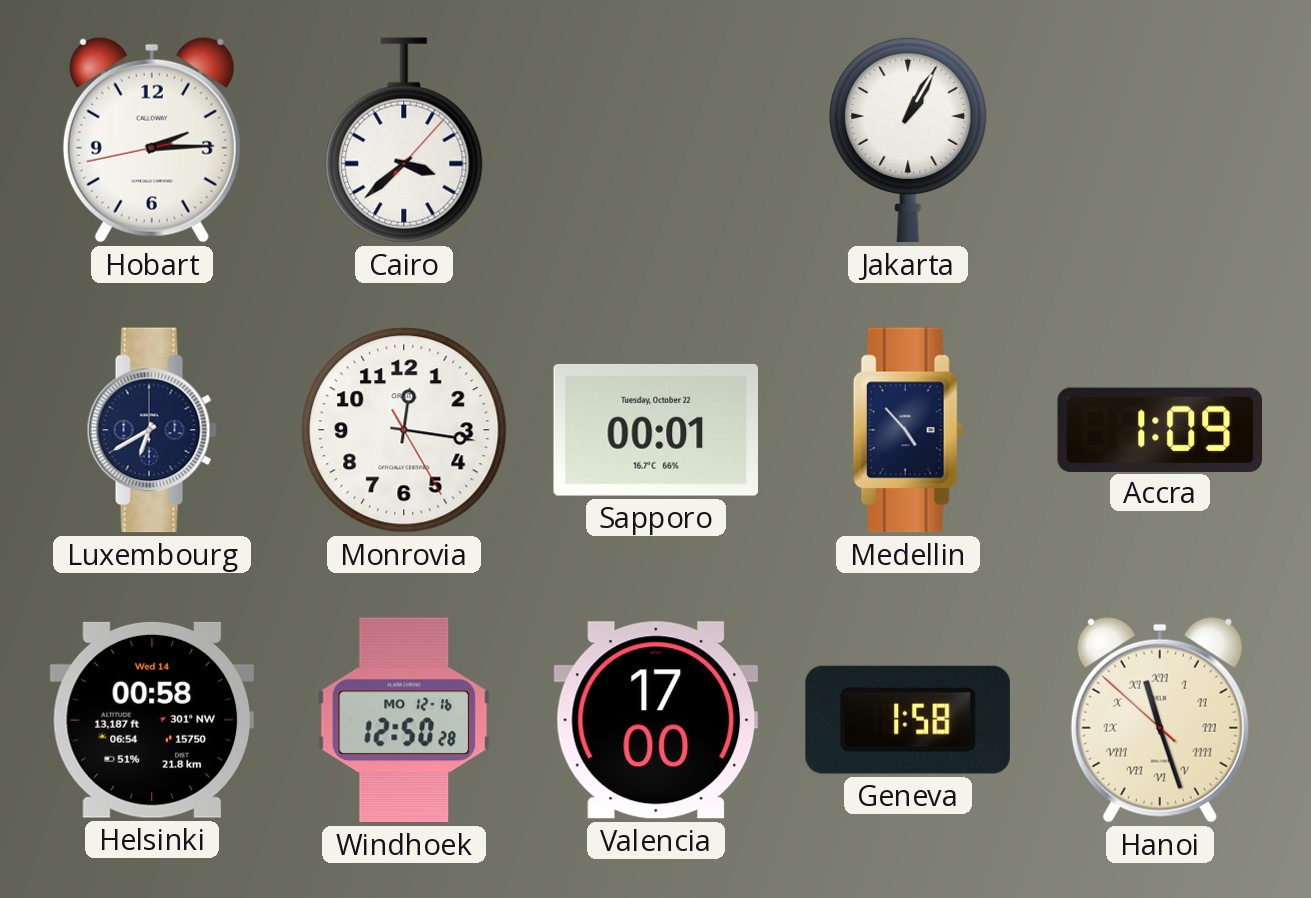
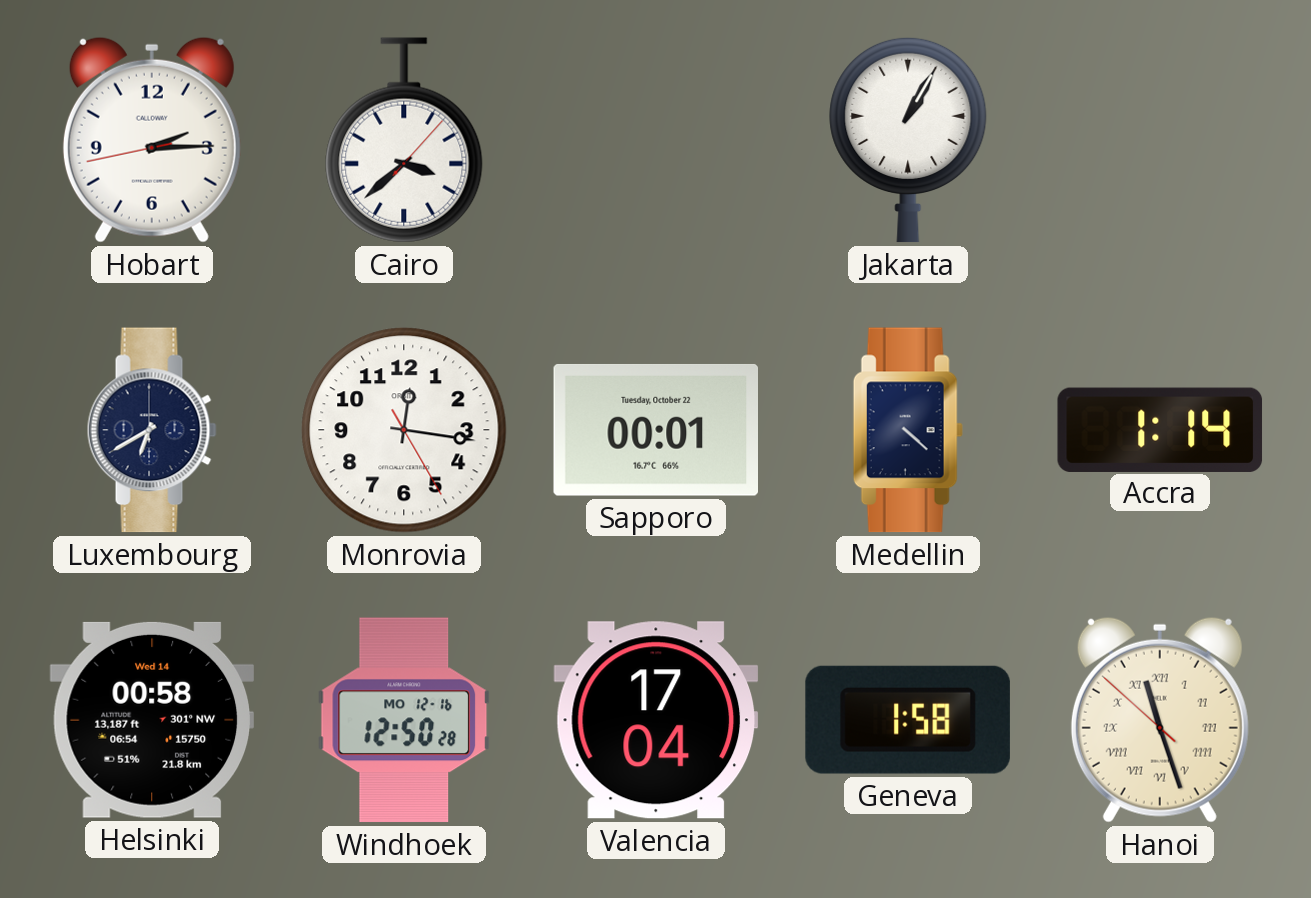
Medellin: 4:53 -> 4:22 (908, 430)
Accra: 1:09 -> 1:14 (1160, 429)
Valencia: 17:00 -> 17:04 (656, 720)
